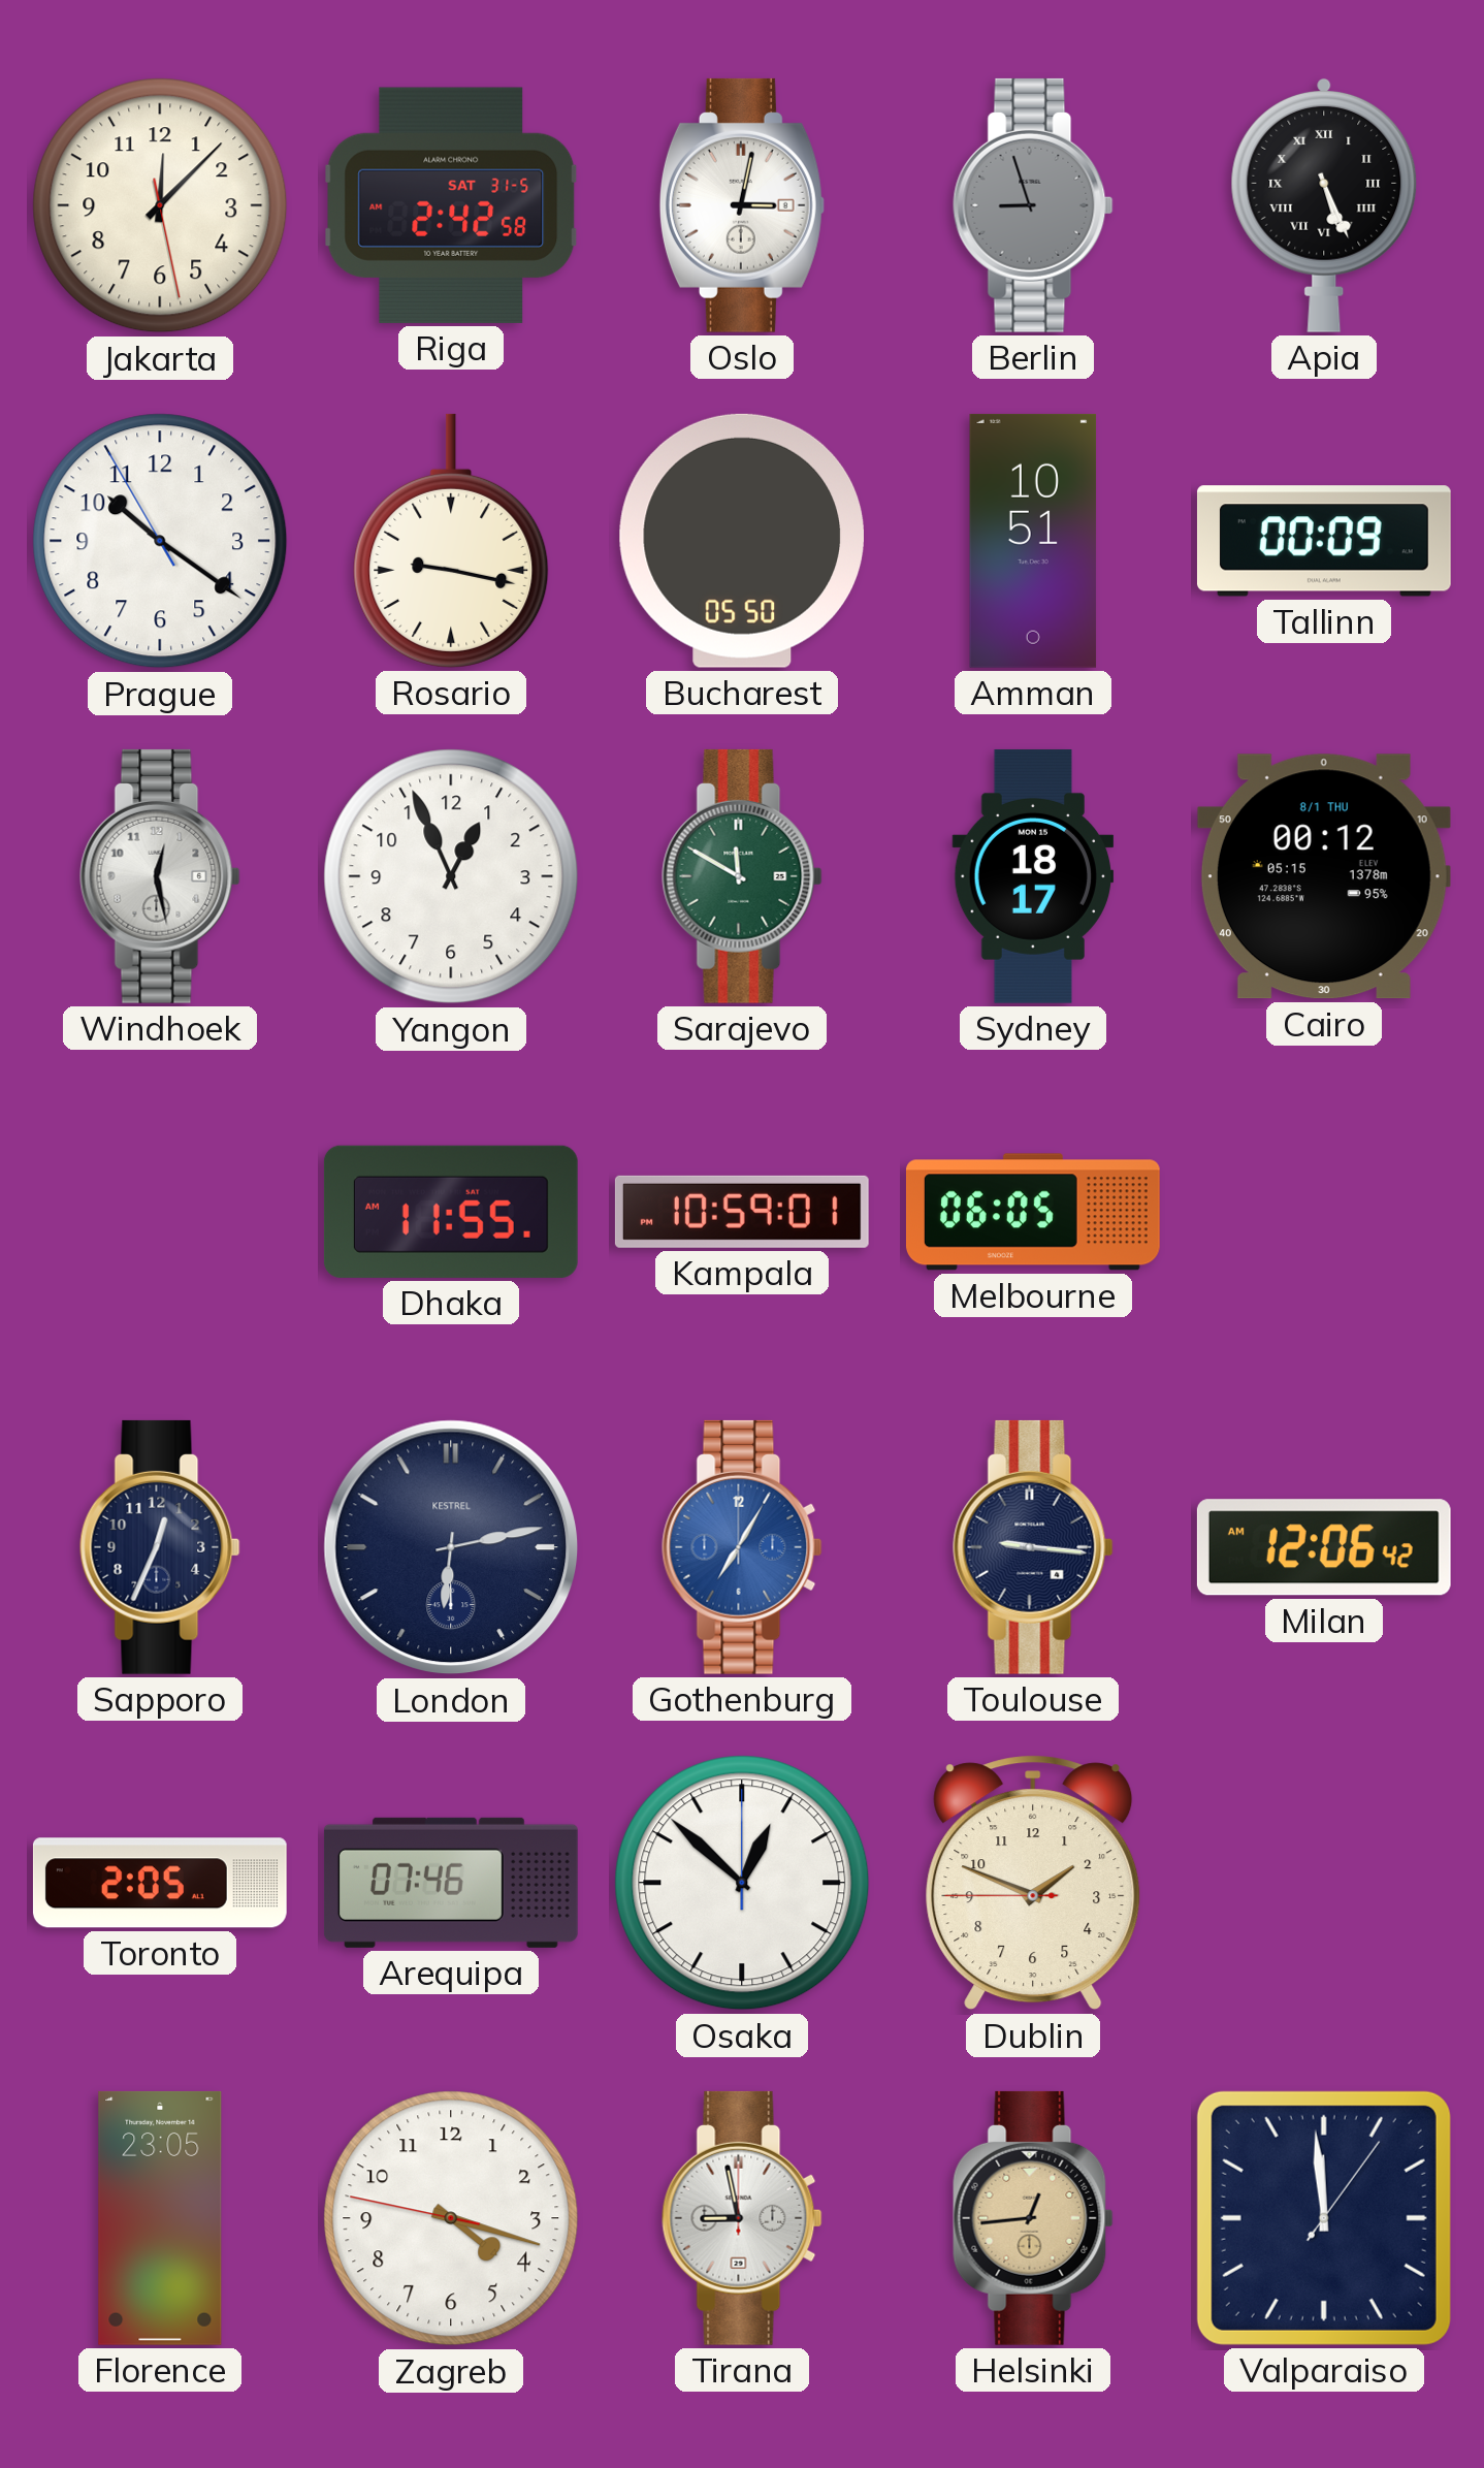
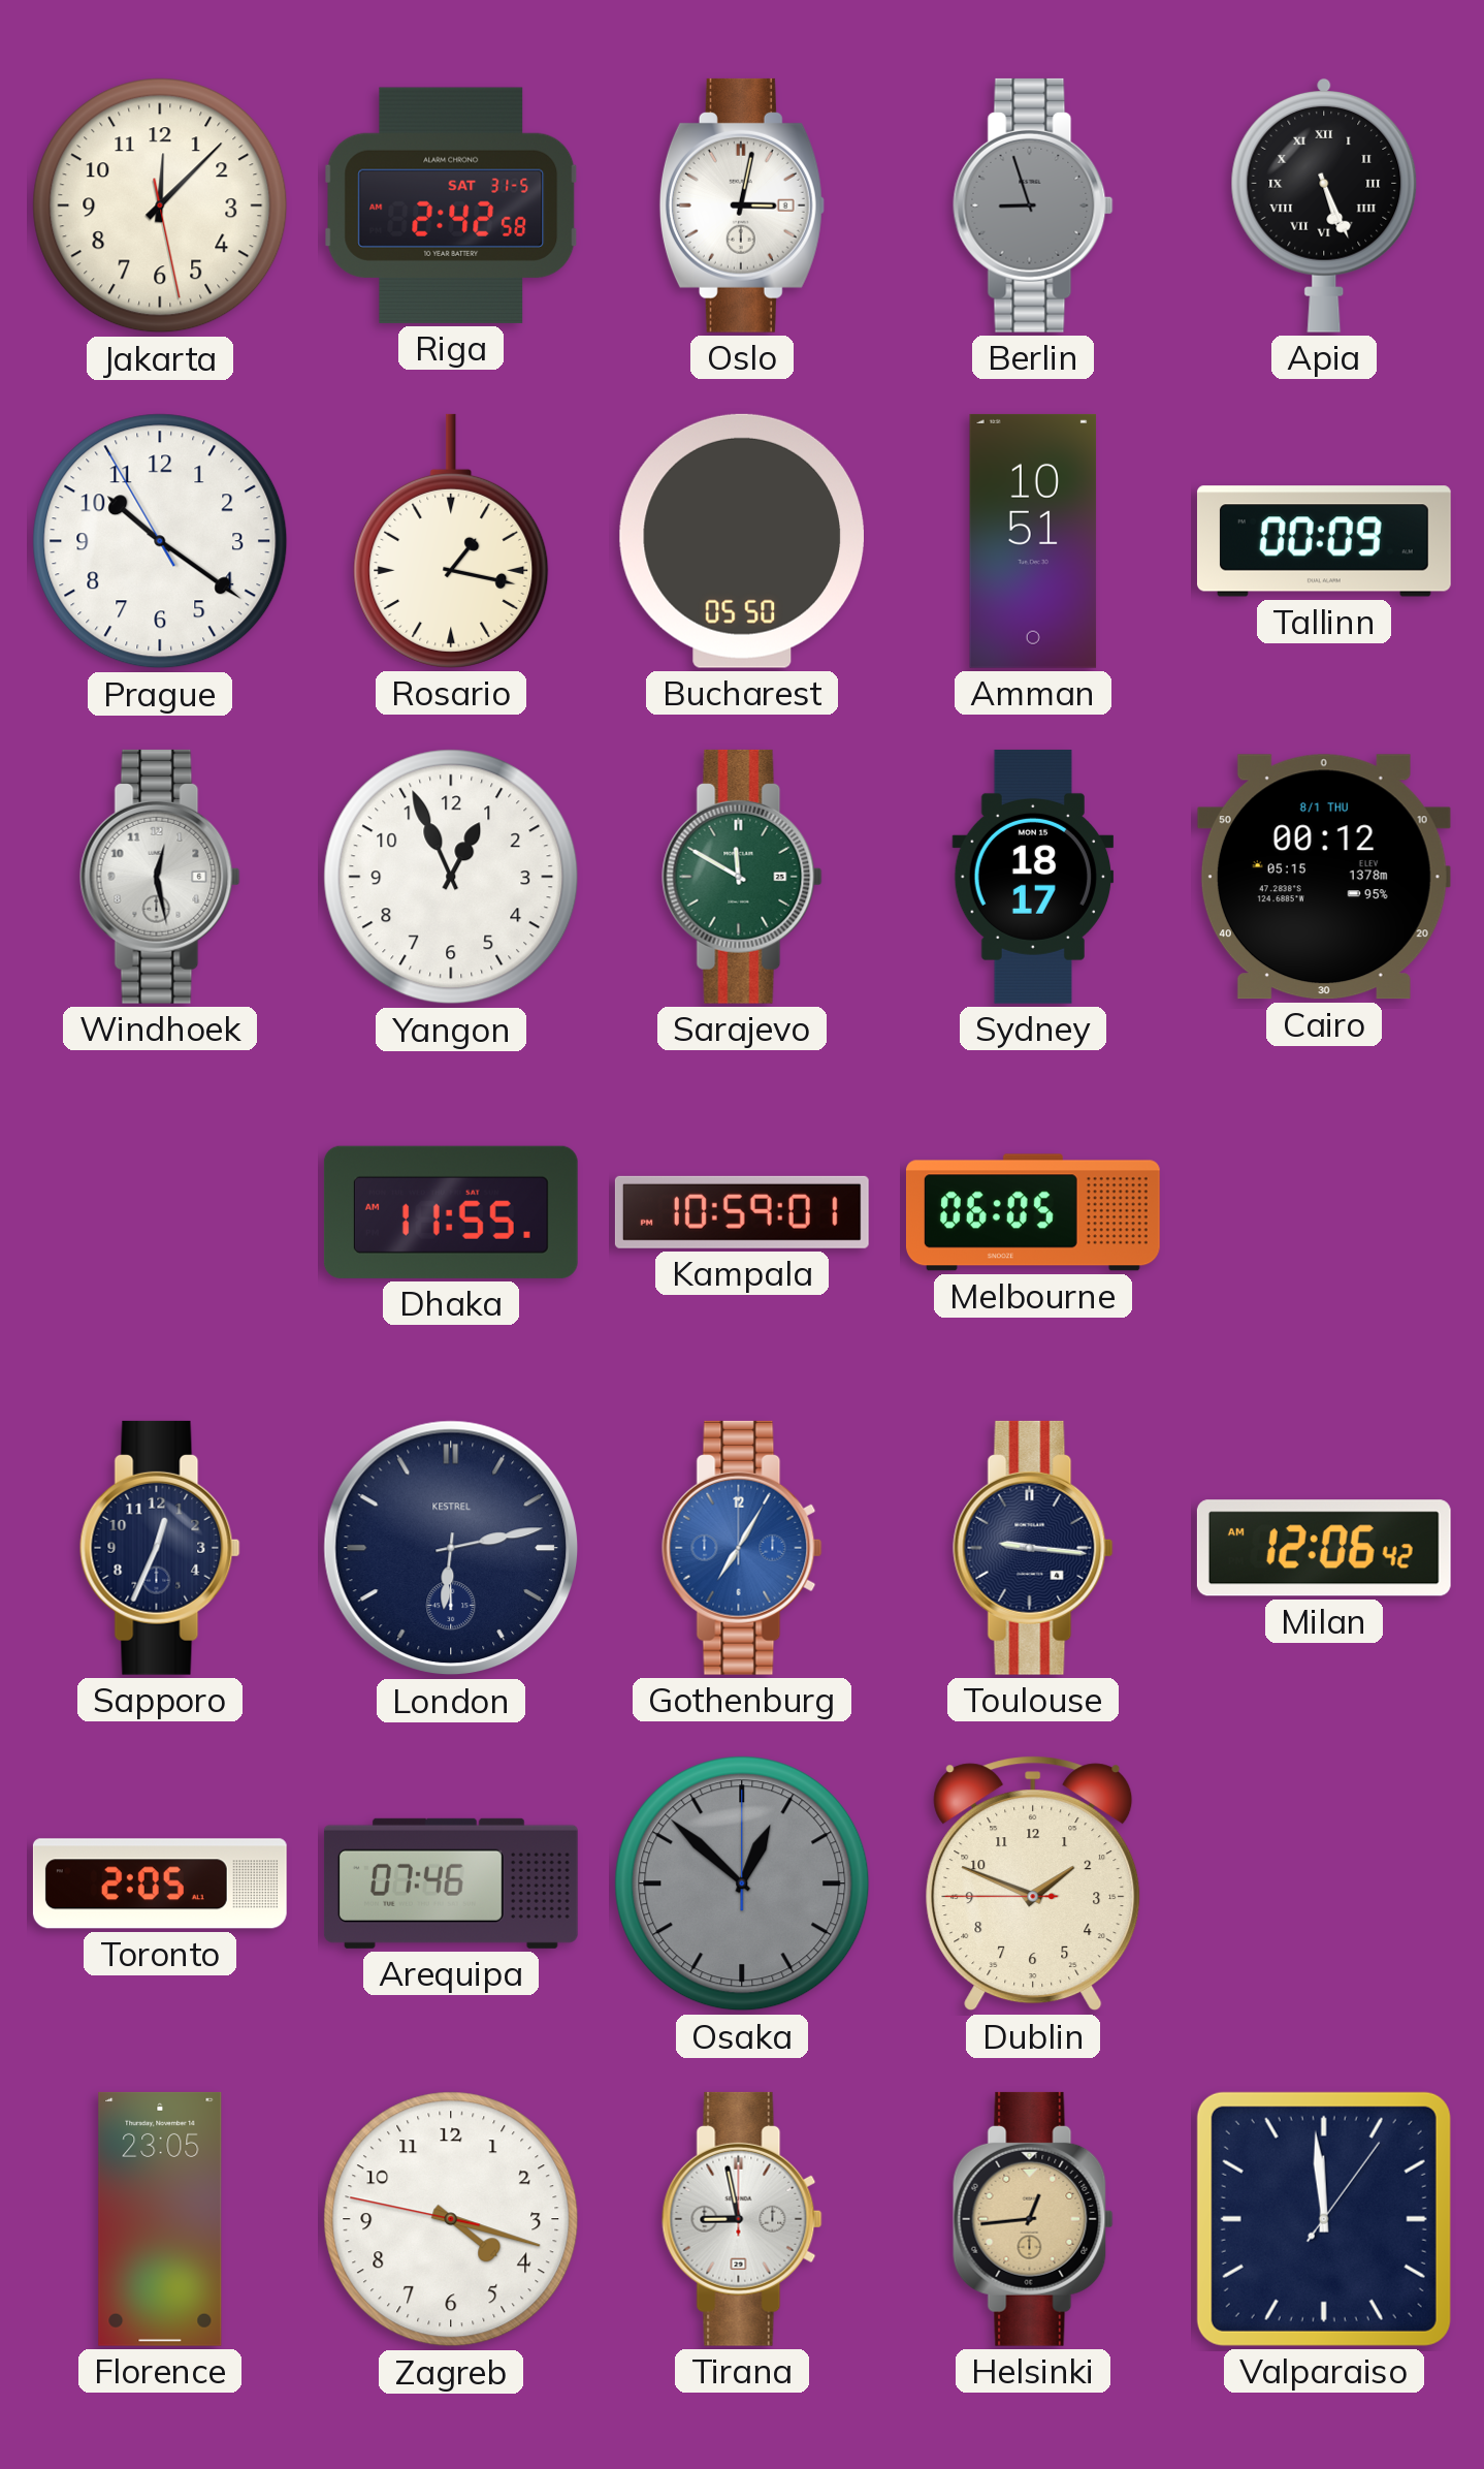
Rosario: 9:17 -> 1:17 (451, 541)
Osaka dial: white -> grey (742, 1884)
